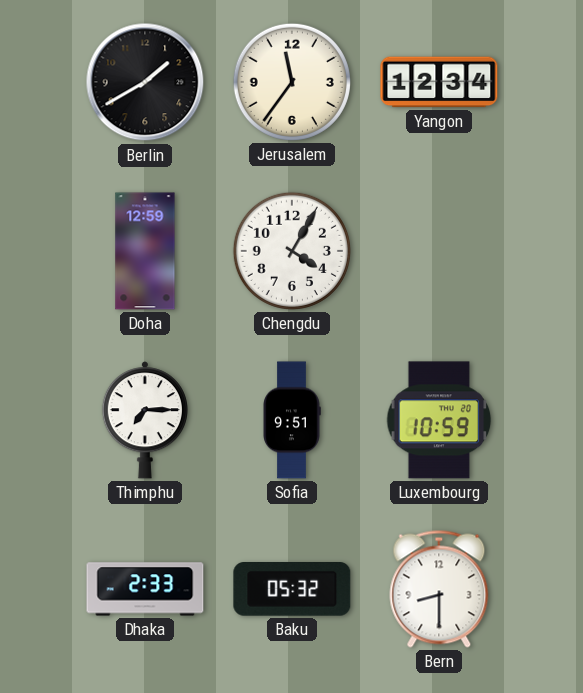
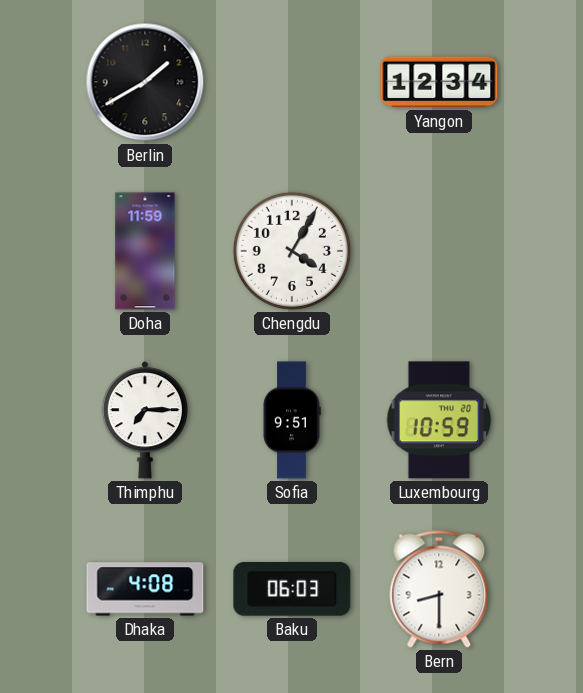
Jerusalem: 11:36 -> none (292, 82)
Doha: 12:59 -> 11:59 (145, 251)
Dhaka: 2:33 -> 4:08 (145, 589)
Baku: 05:32 -> 06:03 (292, 590)
